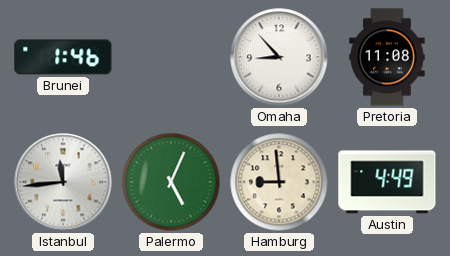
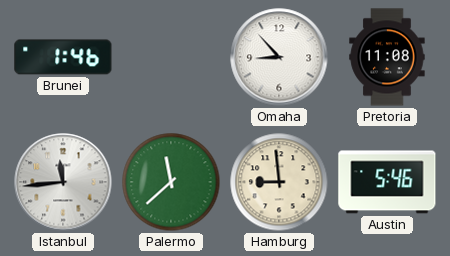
Palermo: 5:04 -> 11:38 (171, 182)
Austin: 4:49 -> 5:46 (387, 182)
